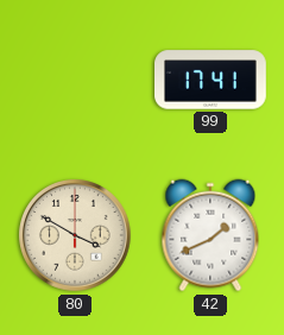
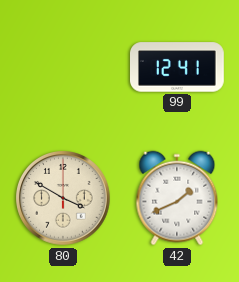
99: 17:41 -> 12:41 (178, 67)
